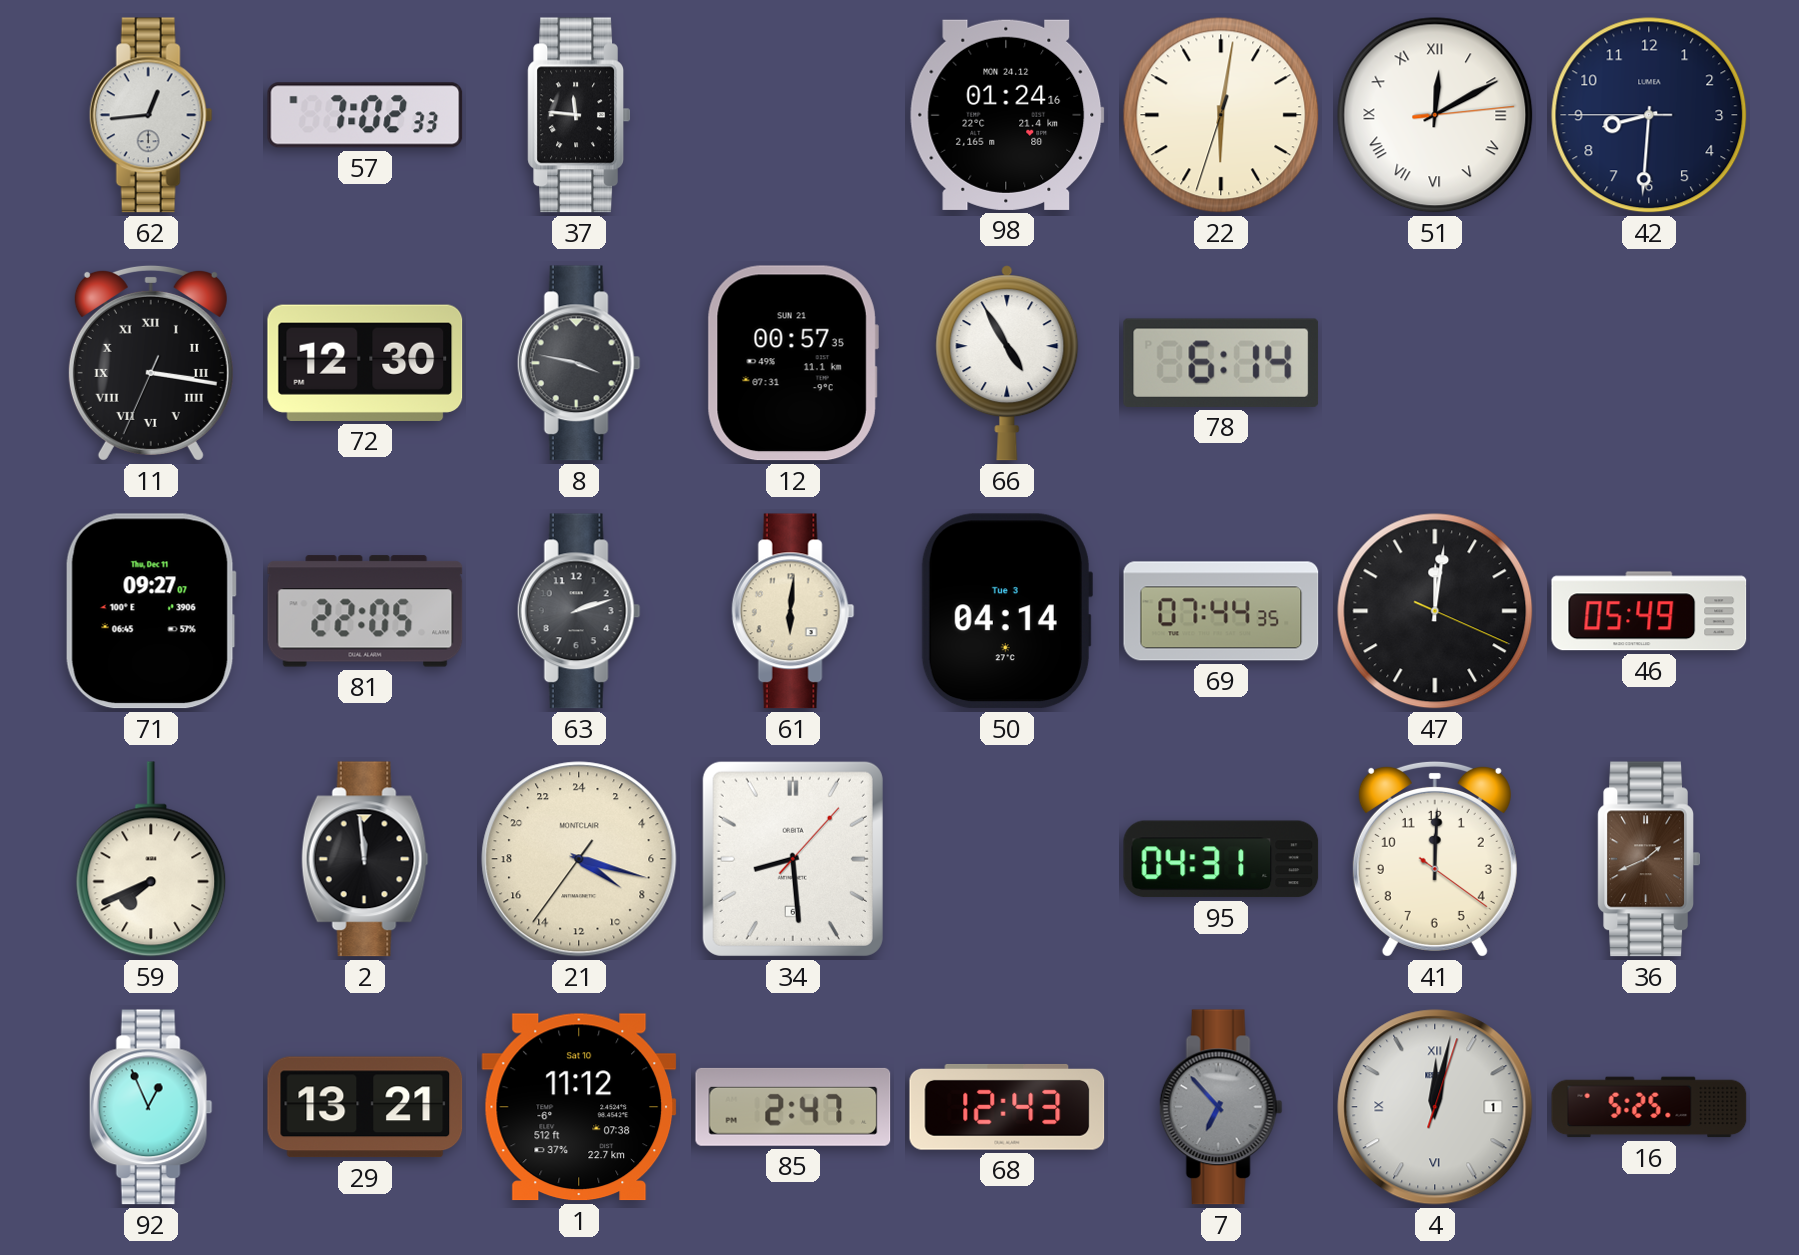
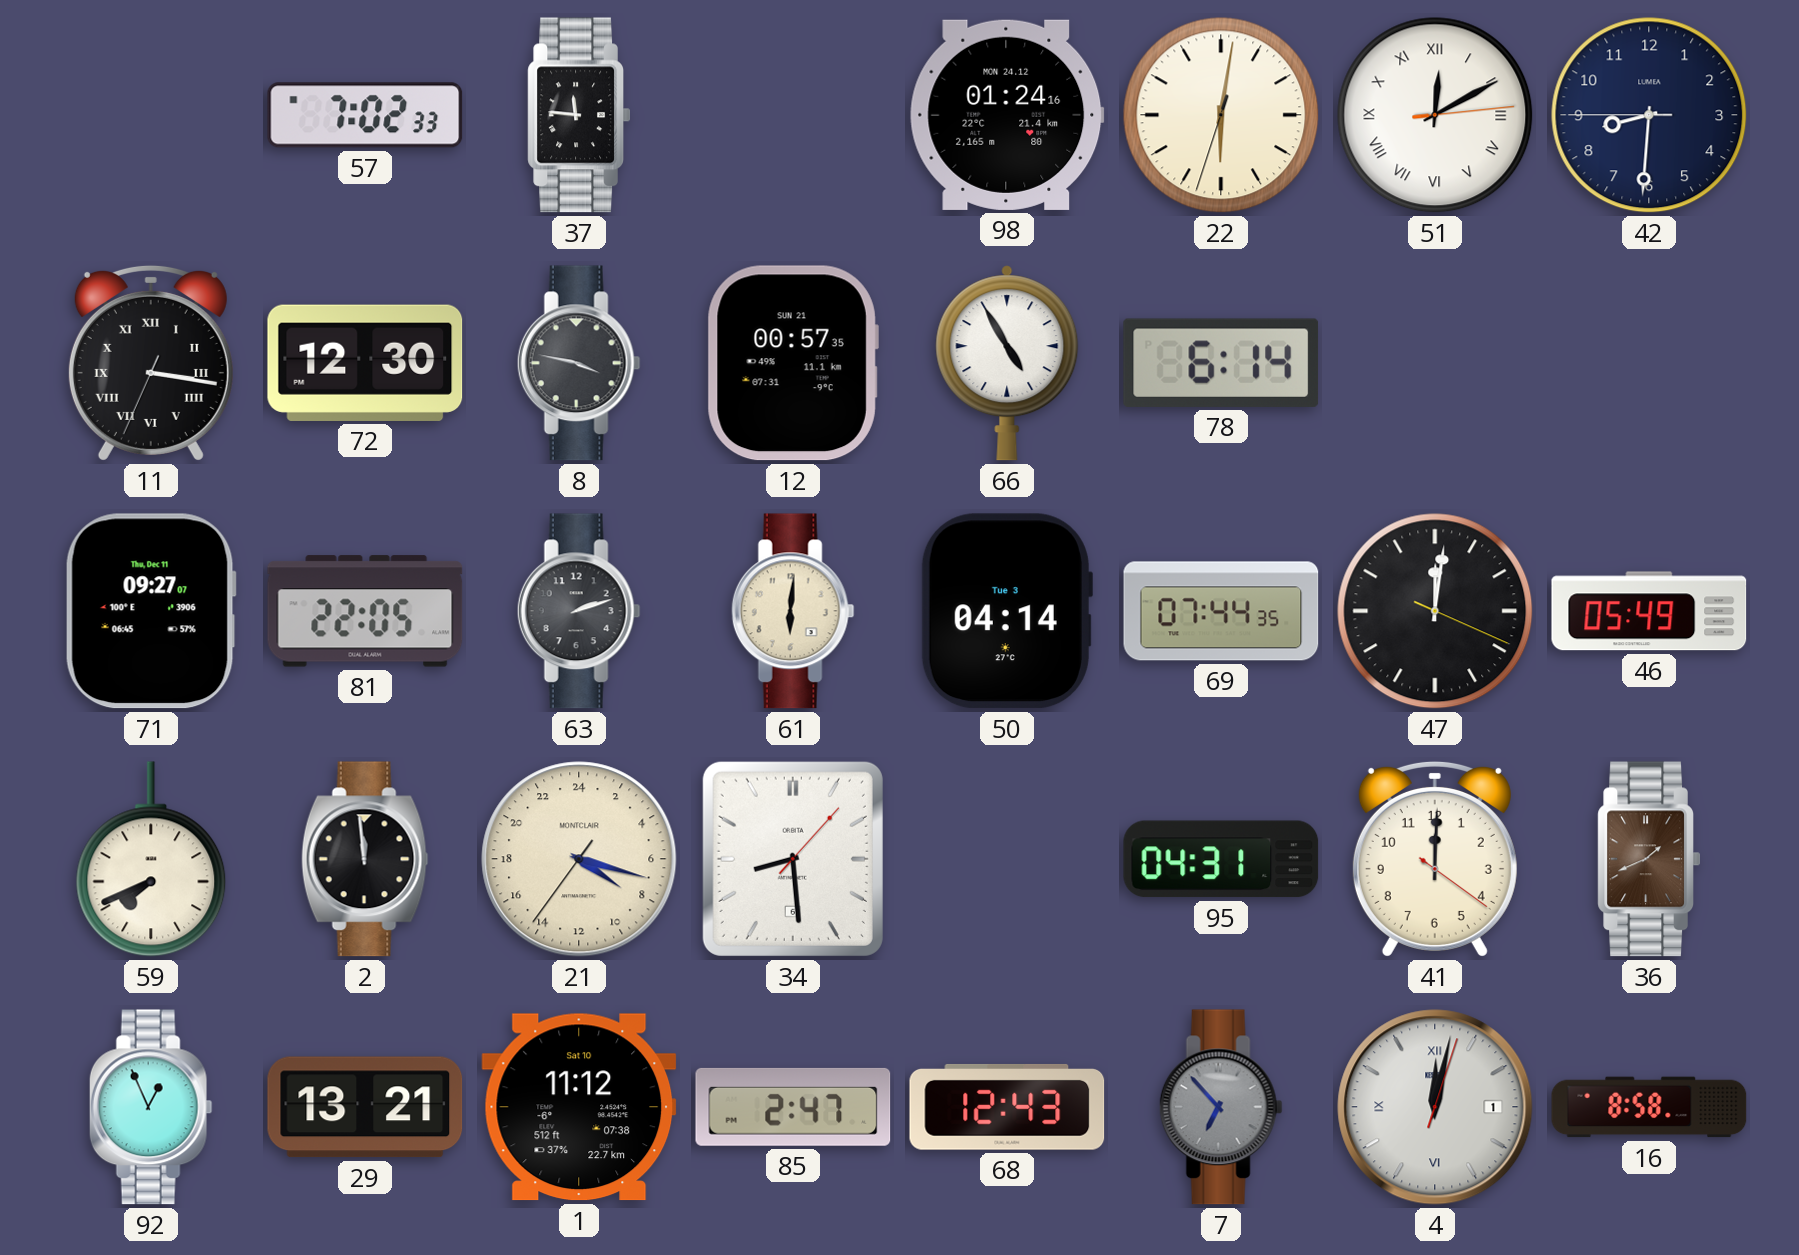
62: 12:44 -> none (151, 115)
16: 5:25 -> 8:58 (1649, 1107)
